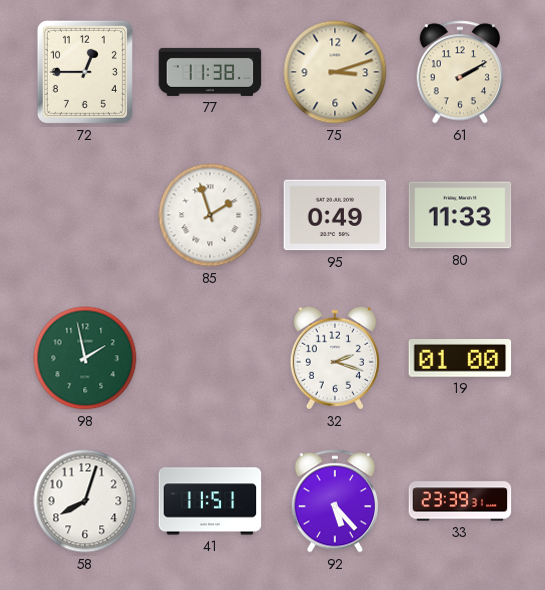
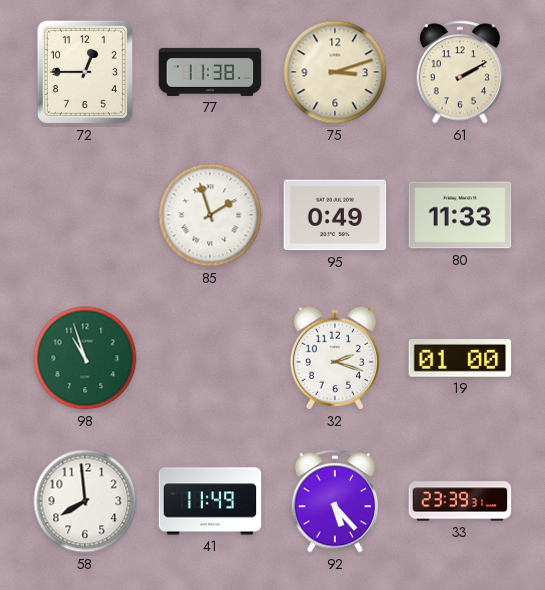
98: 1:58 -> 10:57 (85, 358)
58: 8:03 -> 7:59 (85, 501)
41: 11:51 -> 11:49 (210, 501)
